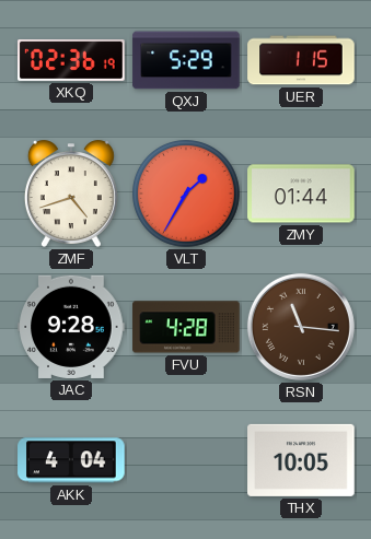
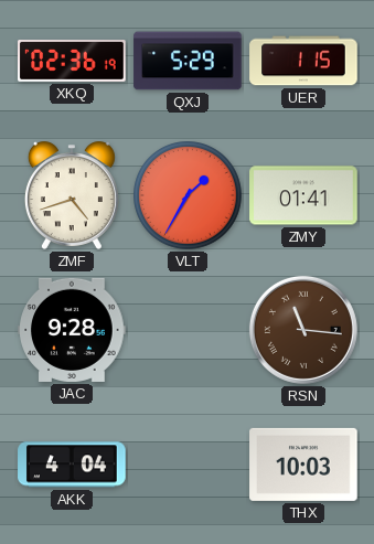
ZMY: 01:44 -> 01:41 (303, 195)
FVU: 4:28 -> none (186, 327)
THX: 10:05 -> 10:03 (303, 465)
